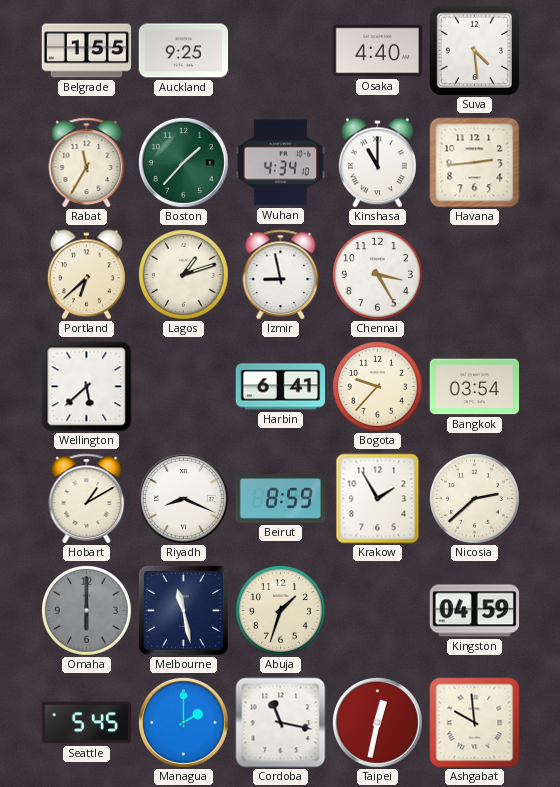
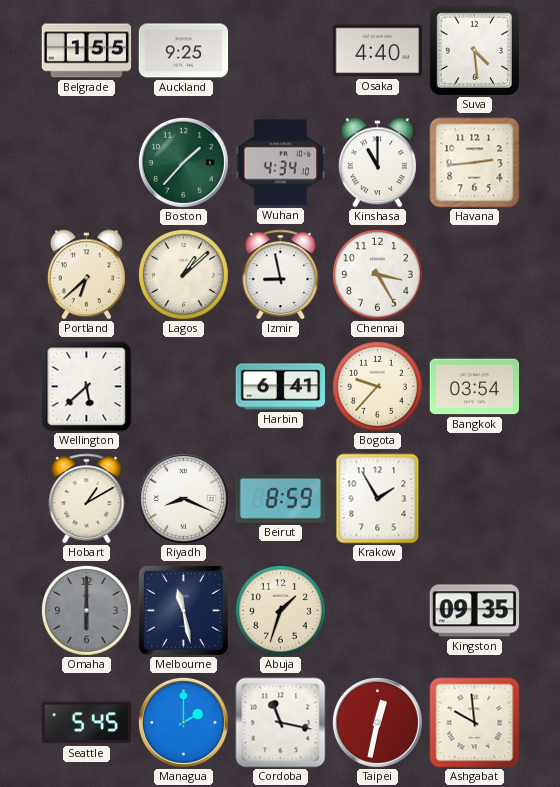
Rabat: 11:35 -> none (87, 163)
Lagos: 1:12 -> 1:08 (184, 275)
Nicosia: 2:38 -> none (475, 499)
Kingston: 04:59 -> 09:35 (475, 611)
